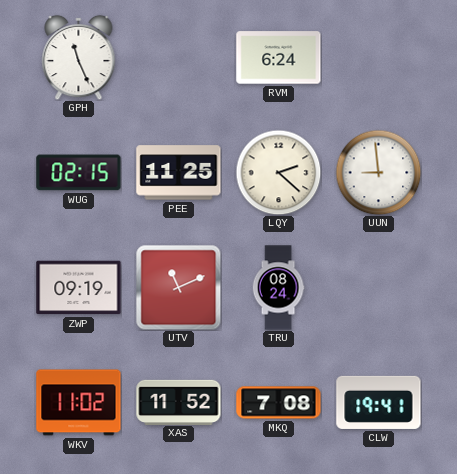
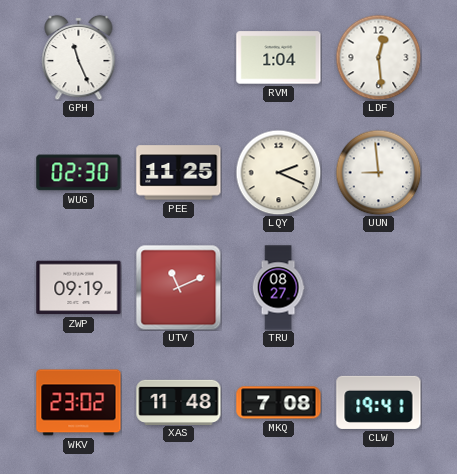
RVM: 6:24 -> 1:04 (279, 58)
LDF: none -> 12:29 (378, 57)
WUG: 02:15 -> 02:30 (79, 173)
LQY: 2:22 -> 2:19 (278, 172)
TRU: 08:24 -> 08:27 (278, 288)
WKV: 11:02 -> 23:02 (79, 403)
XAS: 11:52 -> 11:48 (179, 402)
